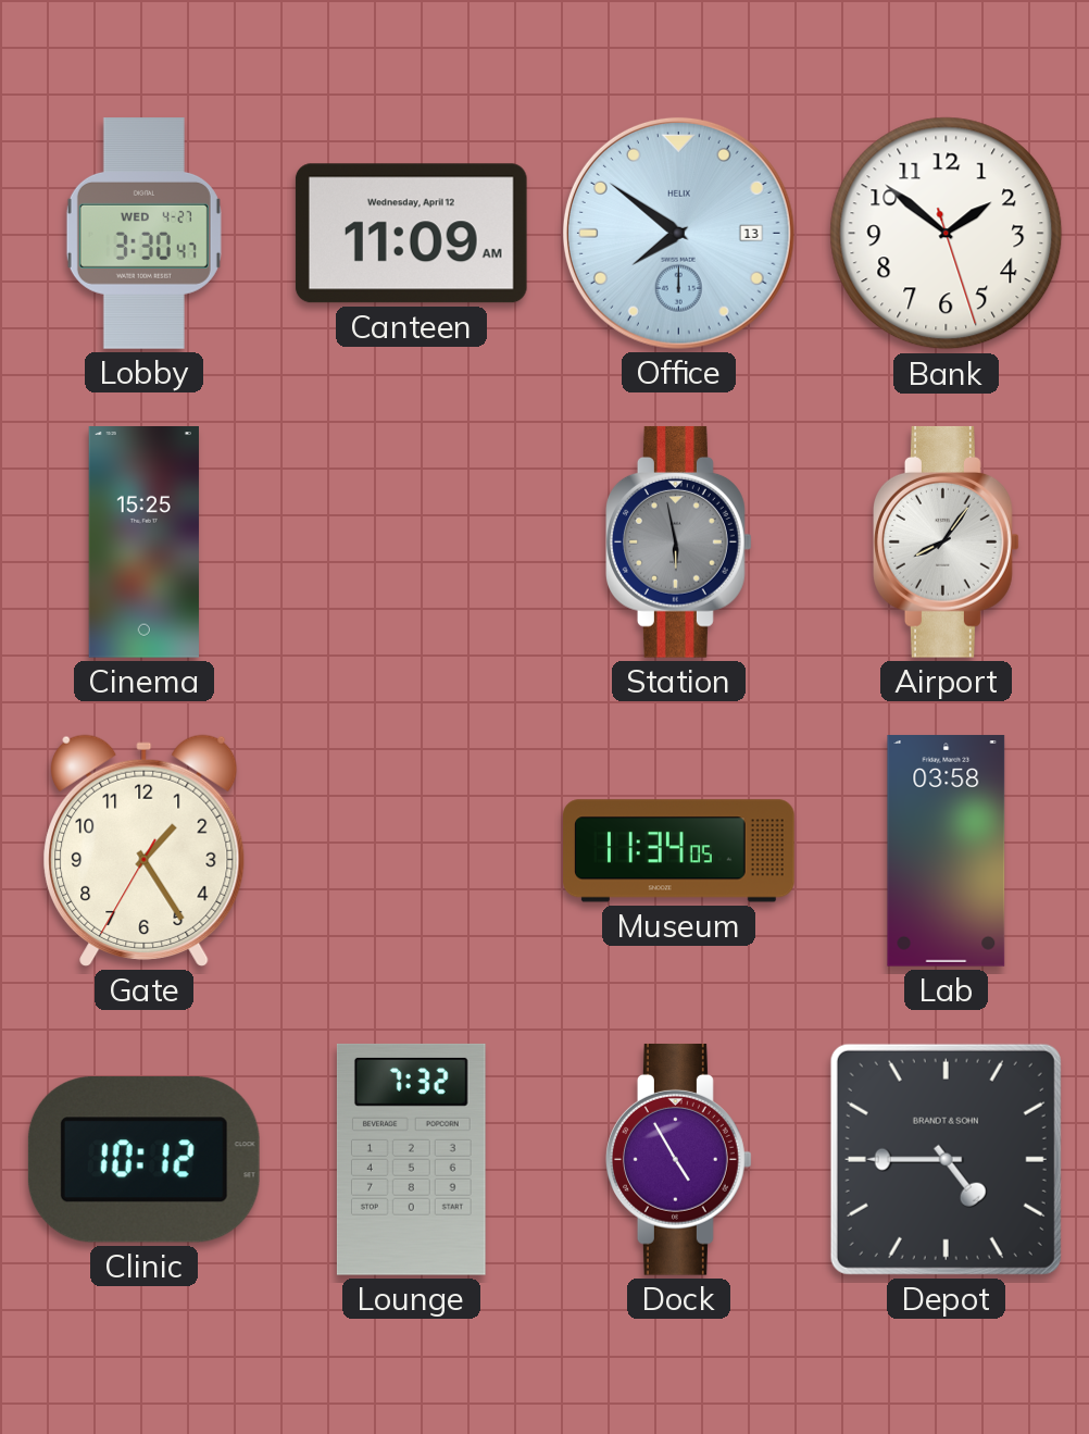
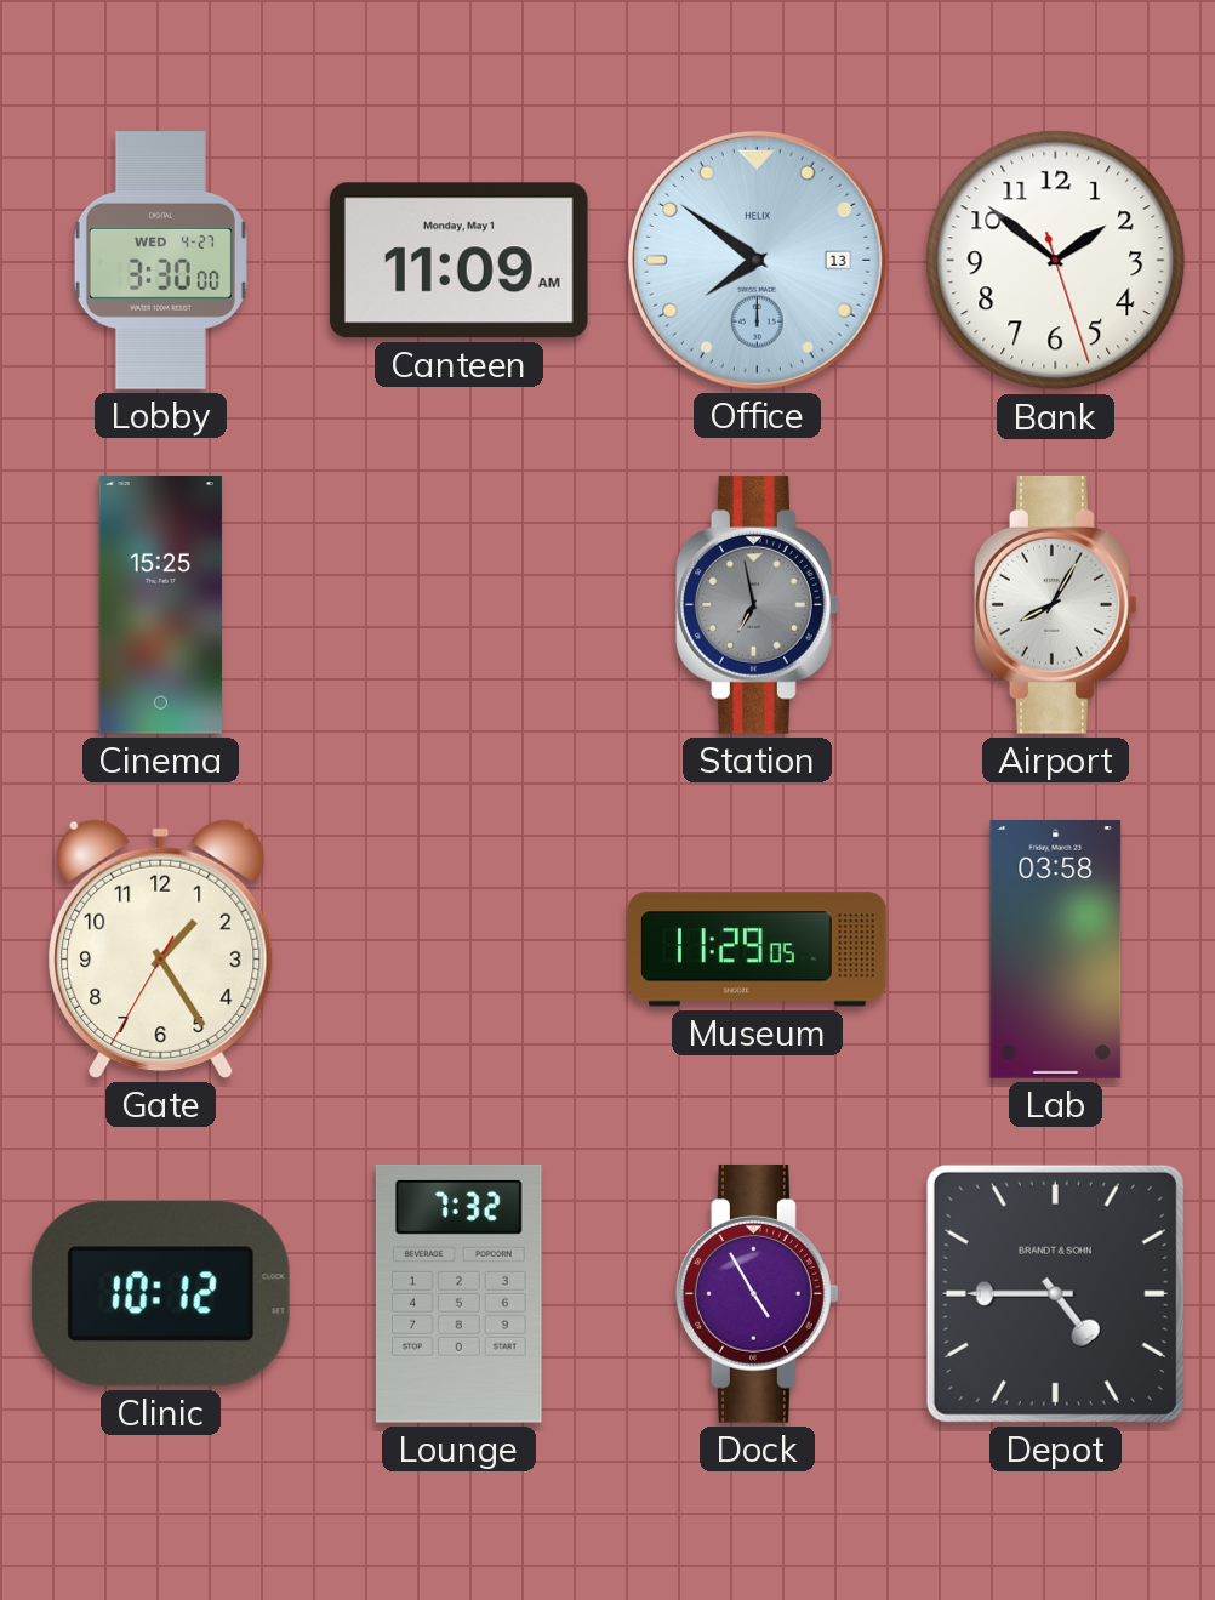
Lobby: 3:30:47 -> 3:30:00 (160, 261)
Canteen date: Wednesday, April 12 -> Monday, May 1 (458, 261)
Station: 5:58 -> 6:58 (758, 604)
Airport: 8:06 -> 8:05 (1056, 604)
Museum: 11:34 -> 11:29 (758, 950)
